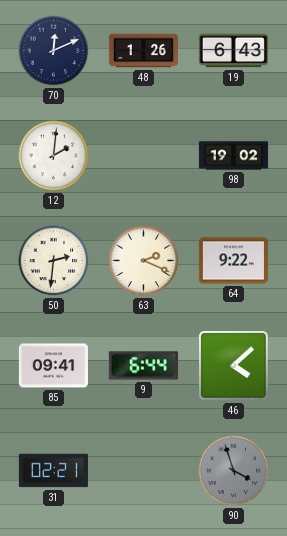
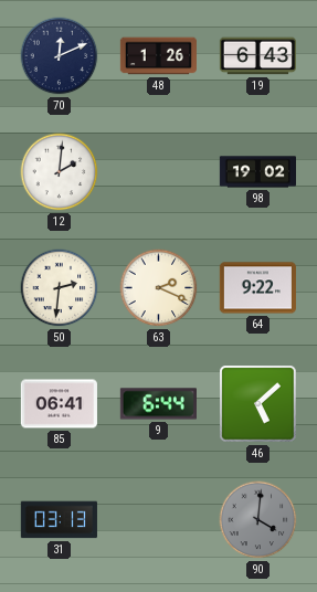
85: 09:41 -> 06:41 (59, 404)
46: 4:08 -> 5:08 (258, 404)
31: 02:21 -> 03:13 (59, 520)
90: 3:57 -> 4:01 (258, 520)
